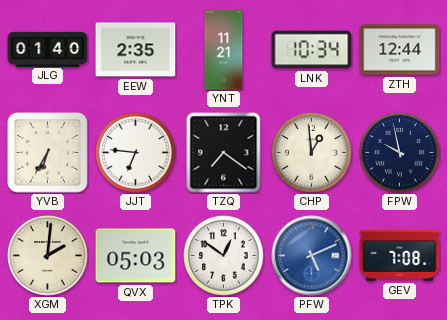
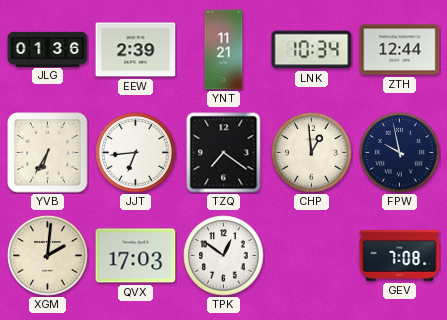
JLG: 01:40 -> 01:36 (48, 49)
EEW: 2:35 -> 2:39 (136, 50)
JJT: 6:46 -> 6:44 (136, 153)
QVX: 05:03 -> 17:03 (136, 256)
PFW: 5:11 -> none (312, 256)
